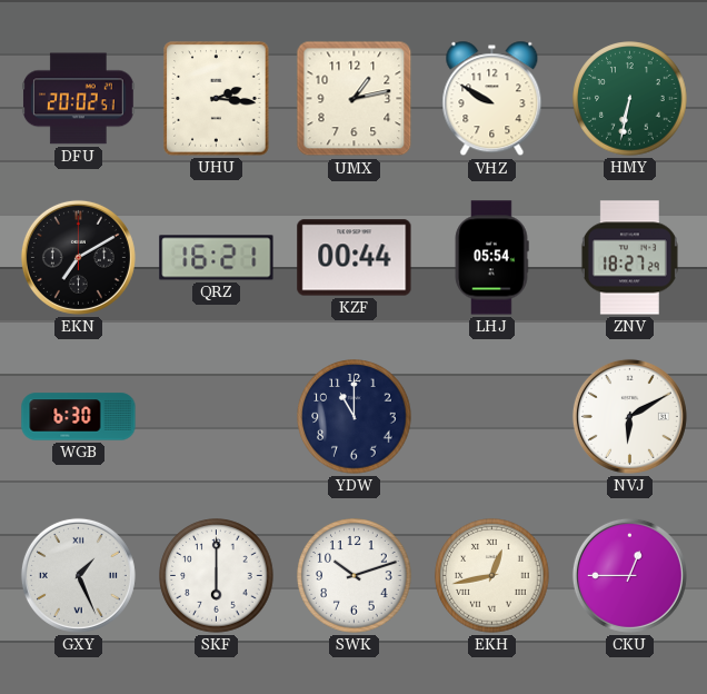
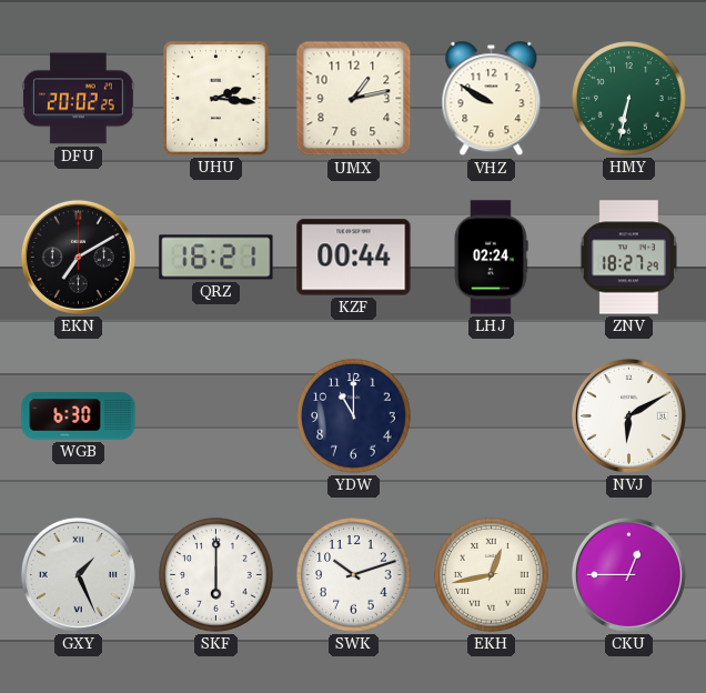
DFU: 20:02:51 -> 20:02:25 (78, 99)
LHJ: 05:54 -> 02:24 (491, 258)
